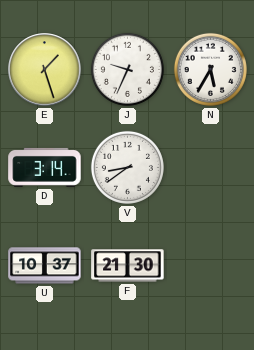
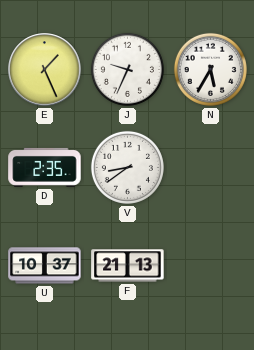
E: 1:27 -> 1:26 (45, 70)
D: 3:14 -> 2:35 (45, 167)
F: 21:30 -> 21:13 (128, 266)
